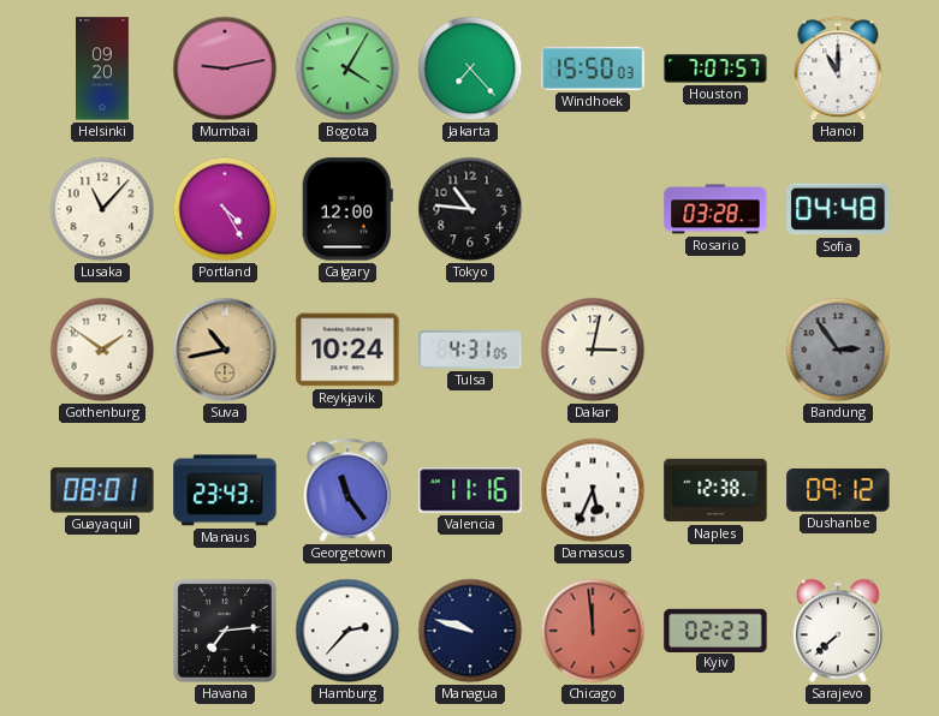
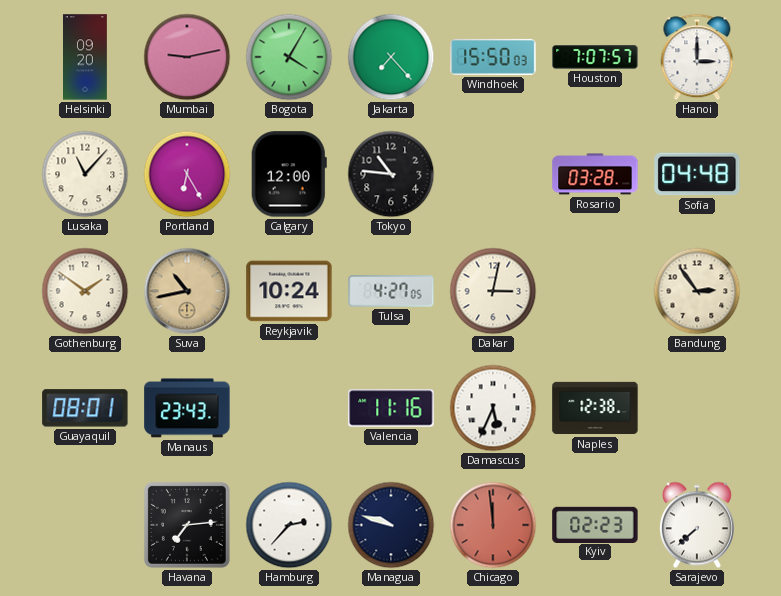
Hanoi: 11:00 -> 3:00 (697, 57)
Portland: 4:25 -> 6:25 (187, 174)
Tulsa: 4:31 -> 4:27 (391, 291)
Bandung dial: grey -> cream (697, 291)
Georgetown: 11:24 -> none (347, 490)
Dushanbe: 09:12 -> none (838, 490)
